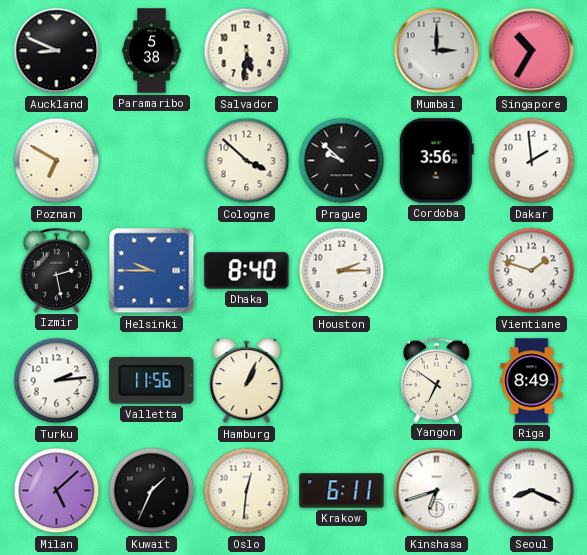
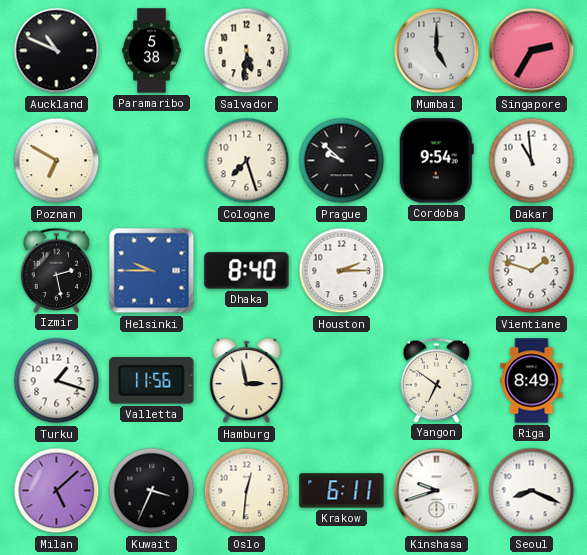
Auckland: 8:49 -> 10:49 (57, 51)
Mumbai: 3:00 -> 5:00 (437, 51)
Singapore: 10:35 -> 2:35 (532, 51)
Cologne: 3:52 -> 7:27 (247, 161)
Cordoba: 3:56 -> 9:54 (436, 161)
Dakar: 1:59 -> 10:59 (532, 161)
Turku: 2:14 -> 1:18 (57, 381)
Hamburg: 1:04 -> 2:58 (247, 381)
Kuwait: 1:34 -> 3:34 (152, 491)
Kinshasa: 6:42 -> 9:42 (437, 491)
